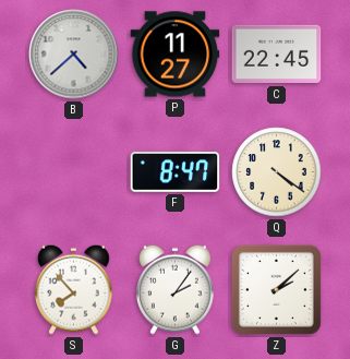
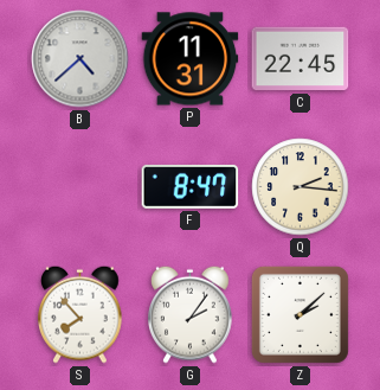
P: 11:27 -> 11:31 (191, 59)
Q: 4:21 -> 2:16 (301, 187)
